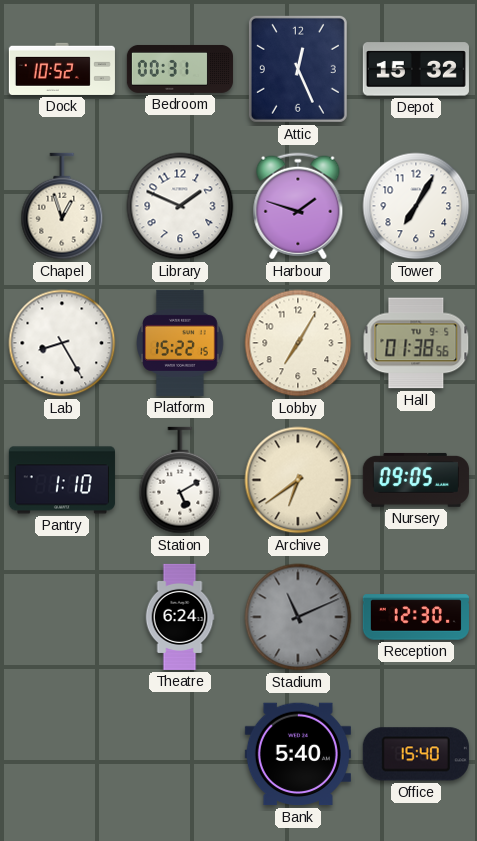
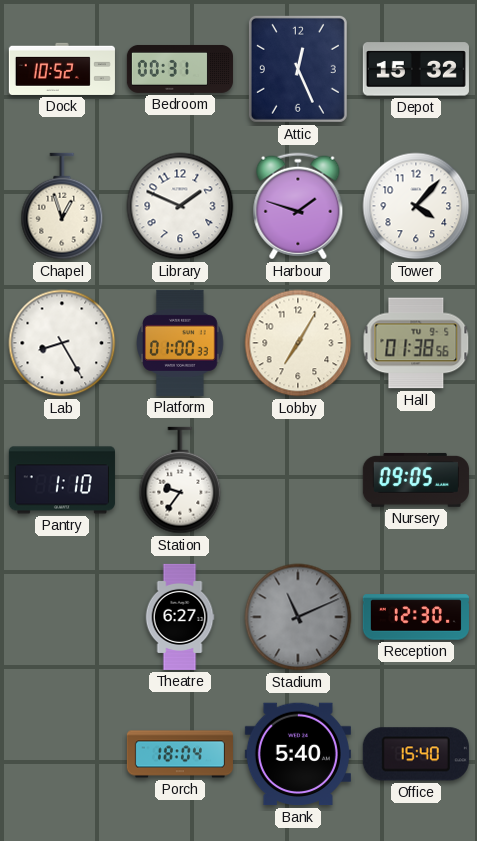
Tower: 7:05 -> 4:07 (416, 206)
Platform: 15:22 -> 01:00 (180, 343)
Station: 5:10 -> 9:36 (180, 480)
Archive: 6:39 -> none (298, 480)
Theatre: 6:24 -> 6:27 (180, 617)
Porch: none -> 18:04 (180, 754)
